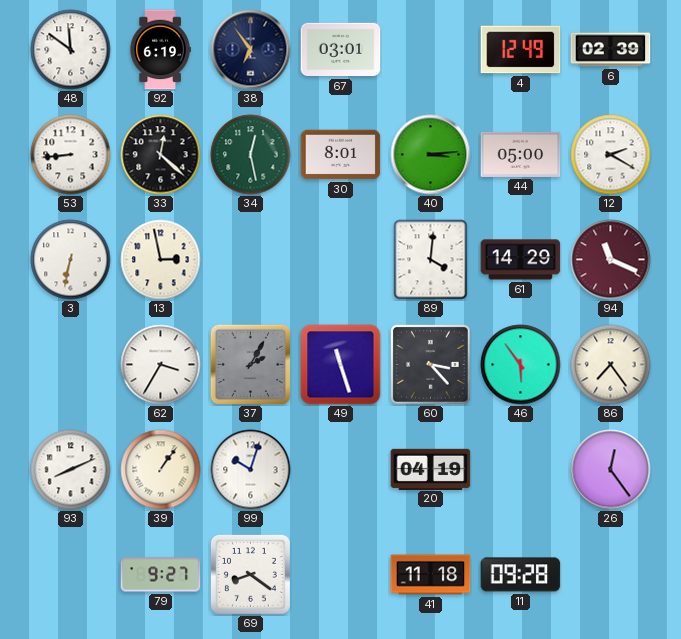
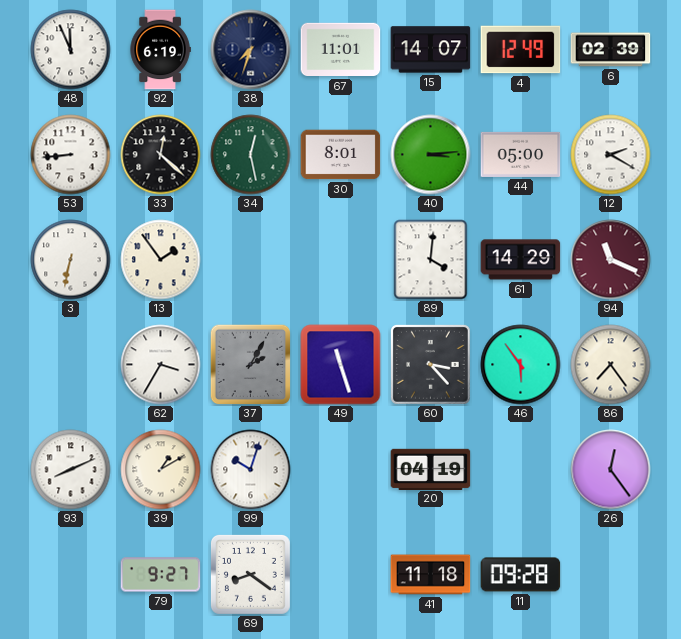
48: 11:51 -> 11:56 (71, 50)
38: 6:54 -> 7:33 (251, 50)
67: 03:01 -> 11:01 (341, 50)
15: none -> 14:07 (431, 50)
13: 2:58 -> 1:54 (161, 260)
39: 1:06 -> 1:10 (161, 470)
